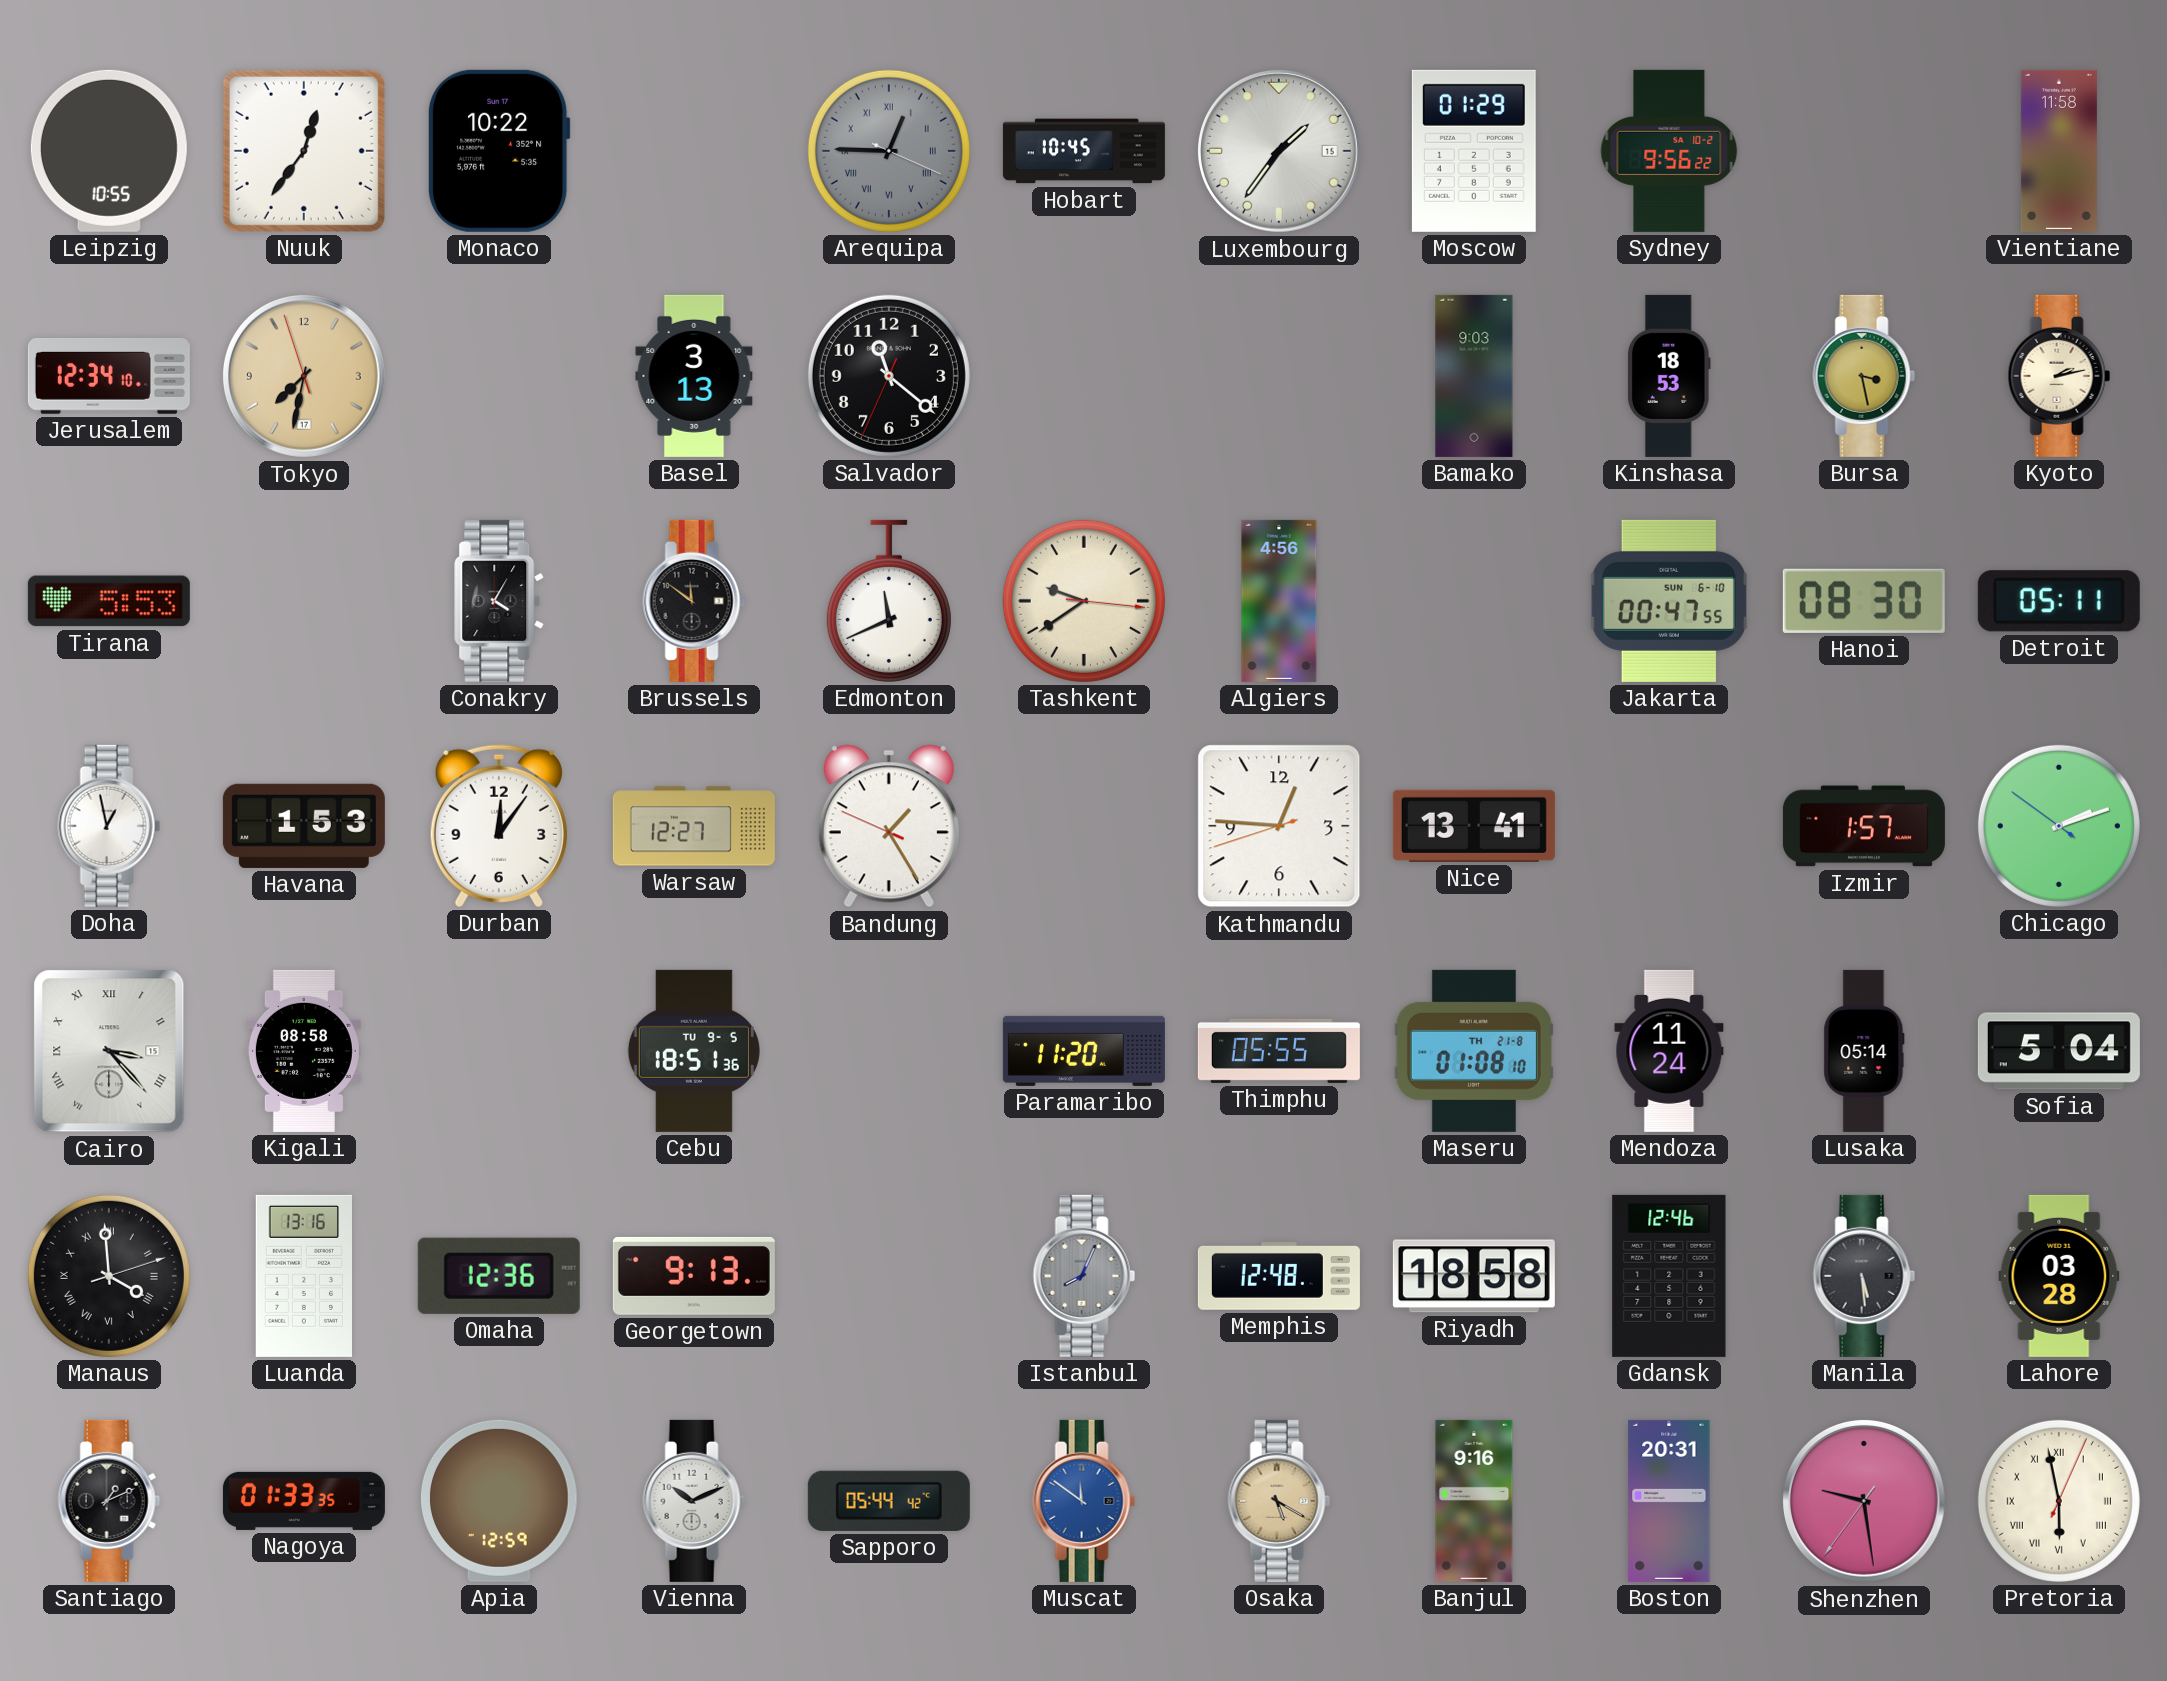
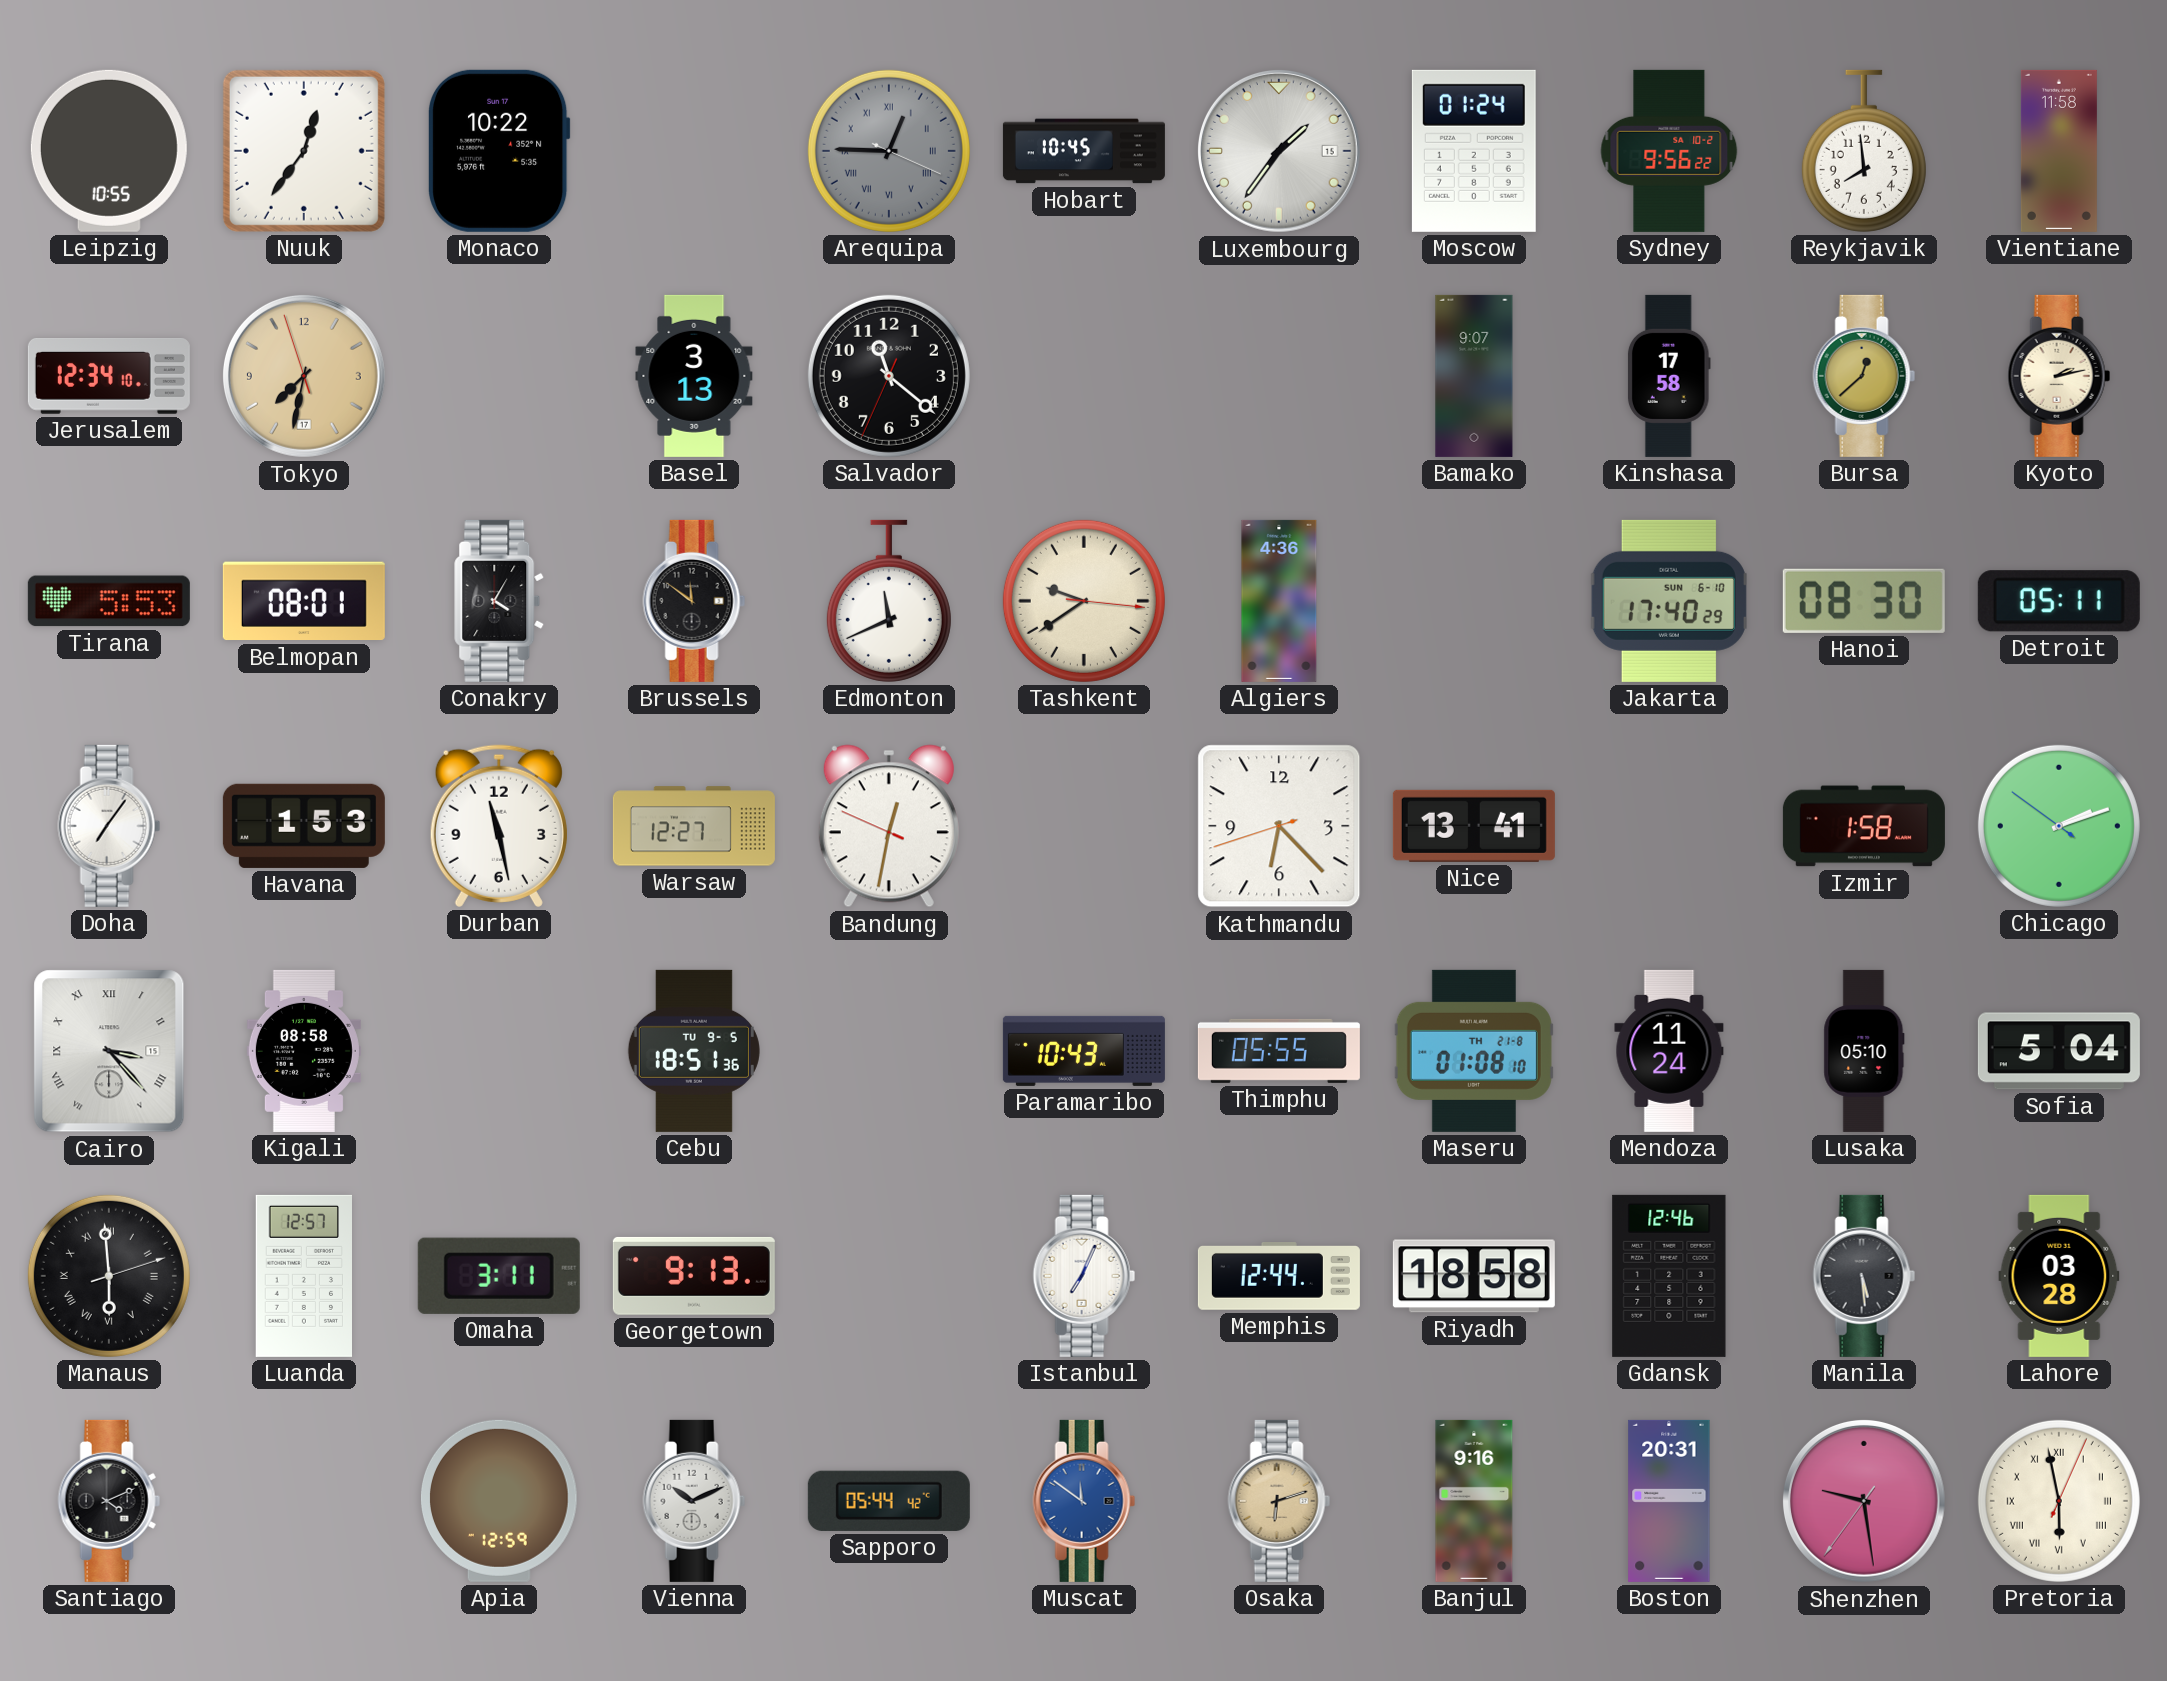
Moscow: 01:29 -> 01:24 (1474, 151)
Reykjavik: none -> 7:59 (1864, 151)
Bamako: 9:03 -> 9:07 (1474, 376)
Kinshasa: 18:53 -> 17:58 (1669, 376)
Bursa: 3:28 -> 12:38 (1864, 376)
Belmopan: none -> 08:01 (304, 601)
Algiers: 4:56 -> 4:36 (1279, 601)
Jakarta: 00:47 -> 17:40 (1669, 601)
Doha: 12:58 -> 7:06 (109, 826)
Durban: 12:06 -> 11:28 (499, 826)
Bandung: 1:24 -> 12:31 (889, 826)
Kathmandu: 12:45 -> 6:22 (1279, 826)
Izmir: 1:57 -> 1:58 (1864, 826)
Paramaribo: 11:20 -> 10:43 (1084, 1051)
Lusaka: 05:14 -> 05:10 (1864, 1051)
Manaus: 3:59 -> 5:59 (109, 1276)
Luanda: 13:16 -> 12:57 (303, 1276)
Omaha: 12:36 -> 3:11 (499, 1276)
Istanbul: 8:04 -> 7:04 (1084, 1276)
Istanbul dial: grey -> white (1084, 1276)
Memphis: 12:48 -> 12:44 (1279, 1276)
Santiago: 1:11 -> 4:11 (109, 1501)
Nagoya: 01:33 -> none (304, 1501)
Osaka: 5:20 -> 6:12 (1279, 1501)
